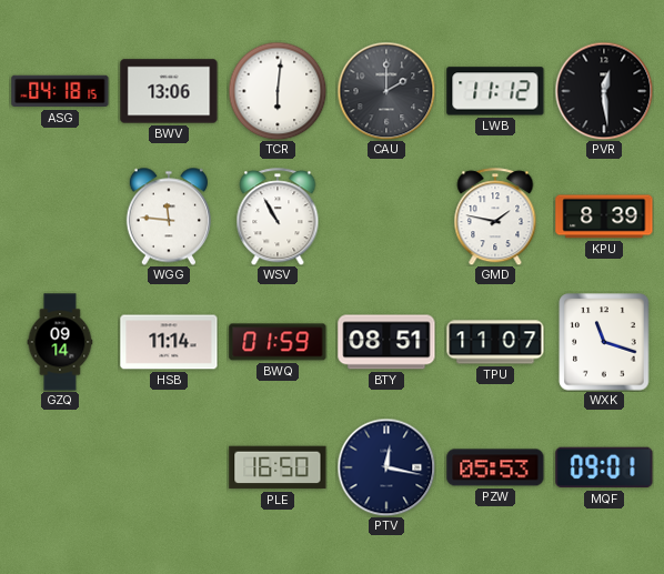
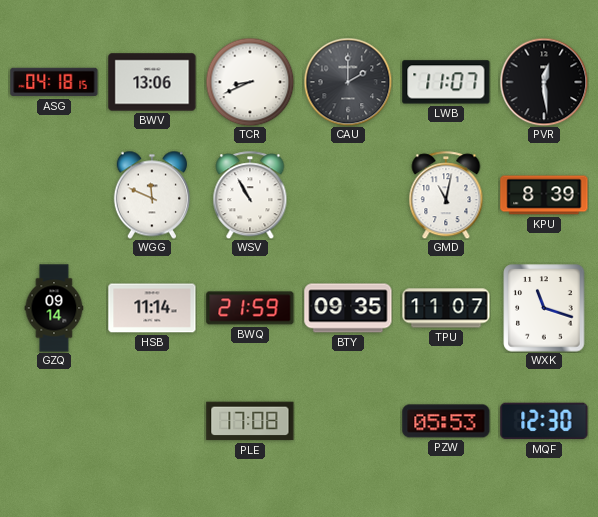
TCR: 6:01 -> 8:41 (250, 82)
LWB: 11:12 -> 11:07 (446, 82)
WGG: 11:46 -> 11:49 (152, 195)
GMD: 1:47 -> 11:02 (446, 195)
BWQ: 01:59 -> 21:59 (250, 308)
BTY: 08:51 -> 09:35 (348, 308)
PLE: 16:50 -> 17:08 (250, 421)
PTV: 12:17 -> none (386, 467)
MQF: 09:01 -> 12:30 (544, 421)
